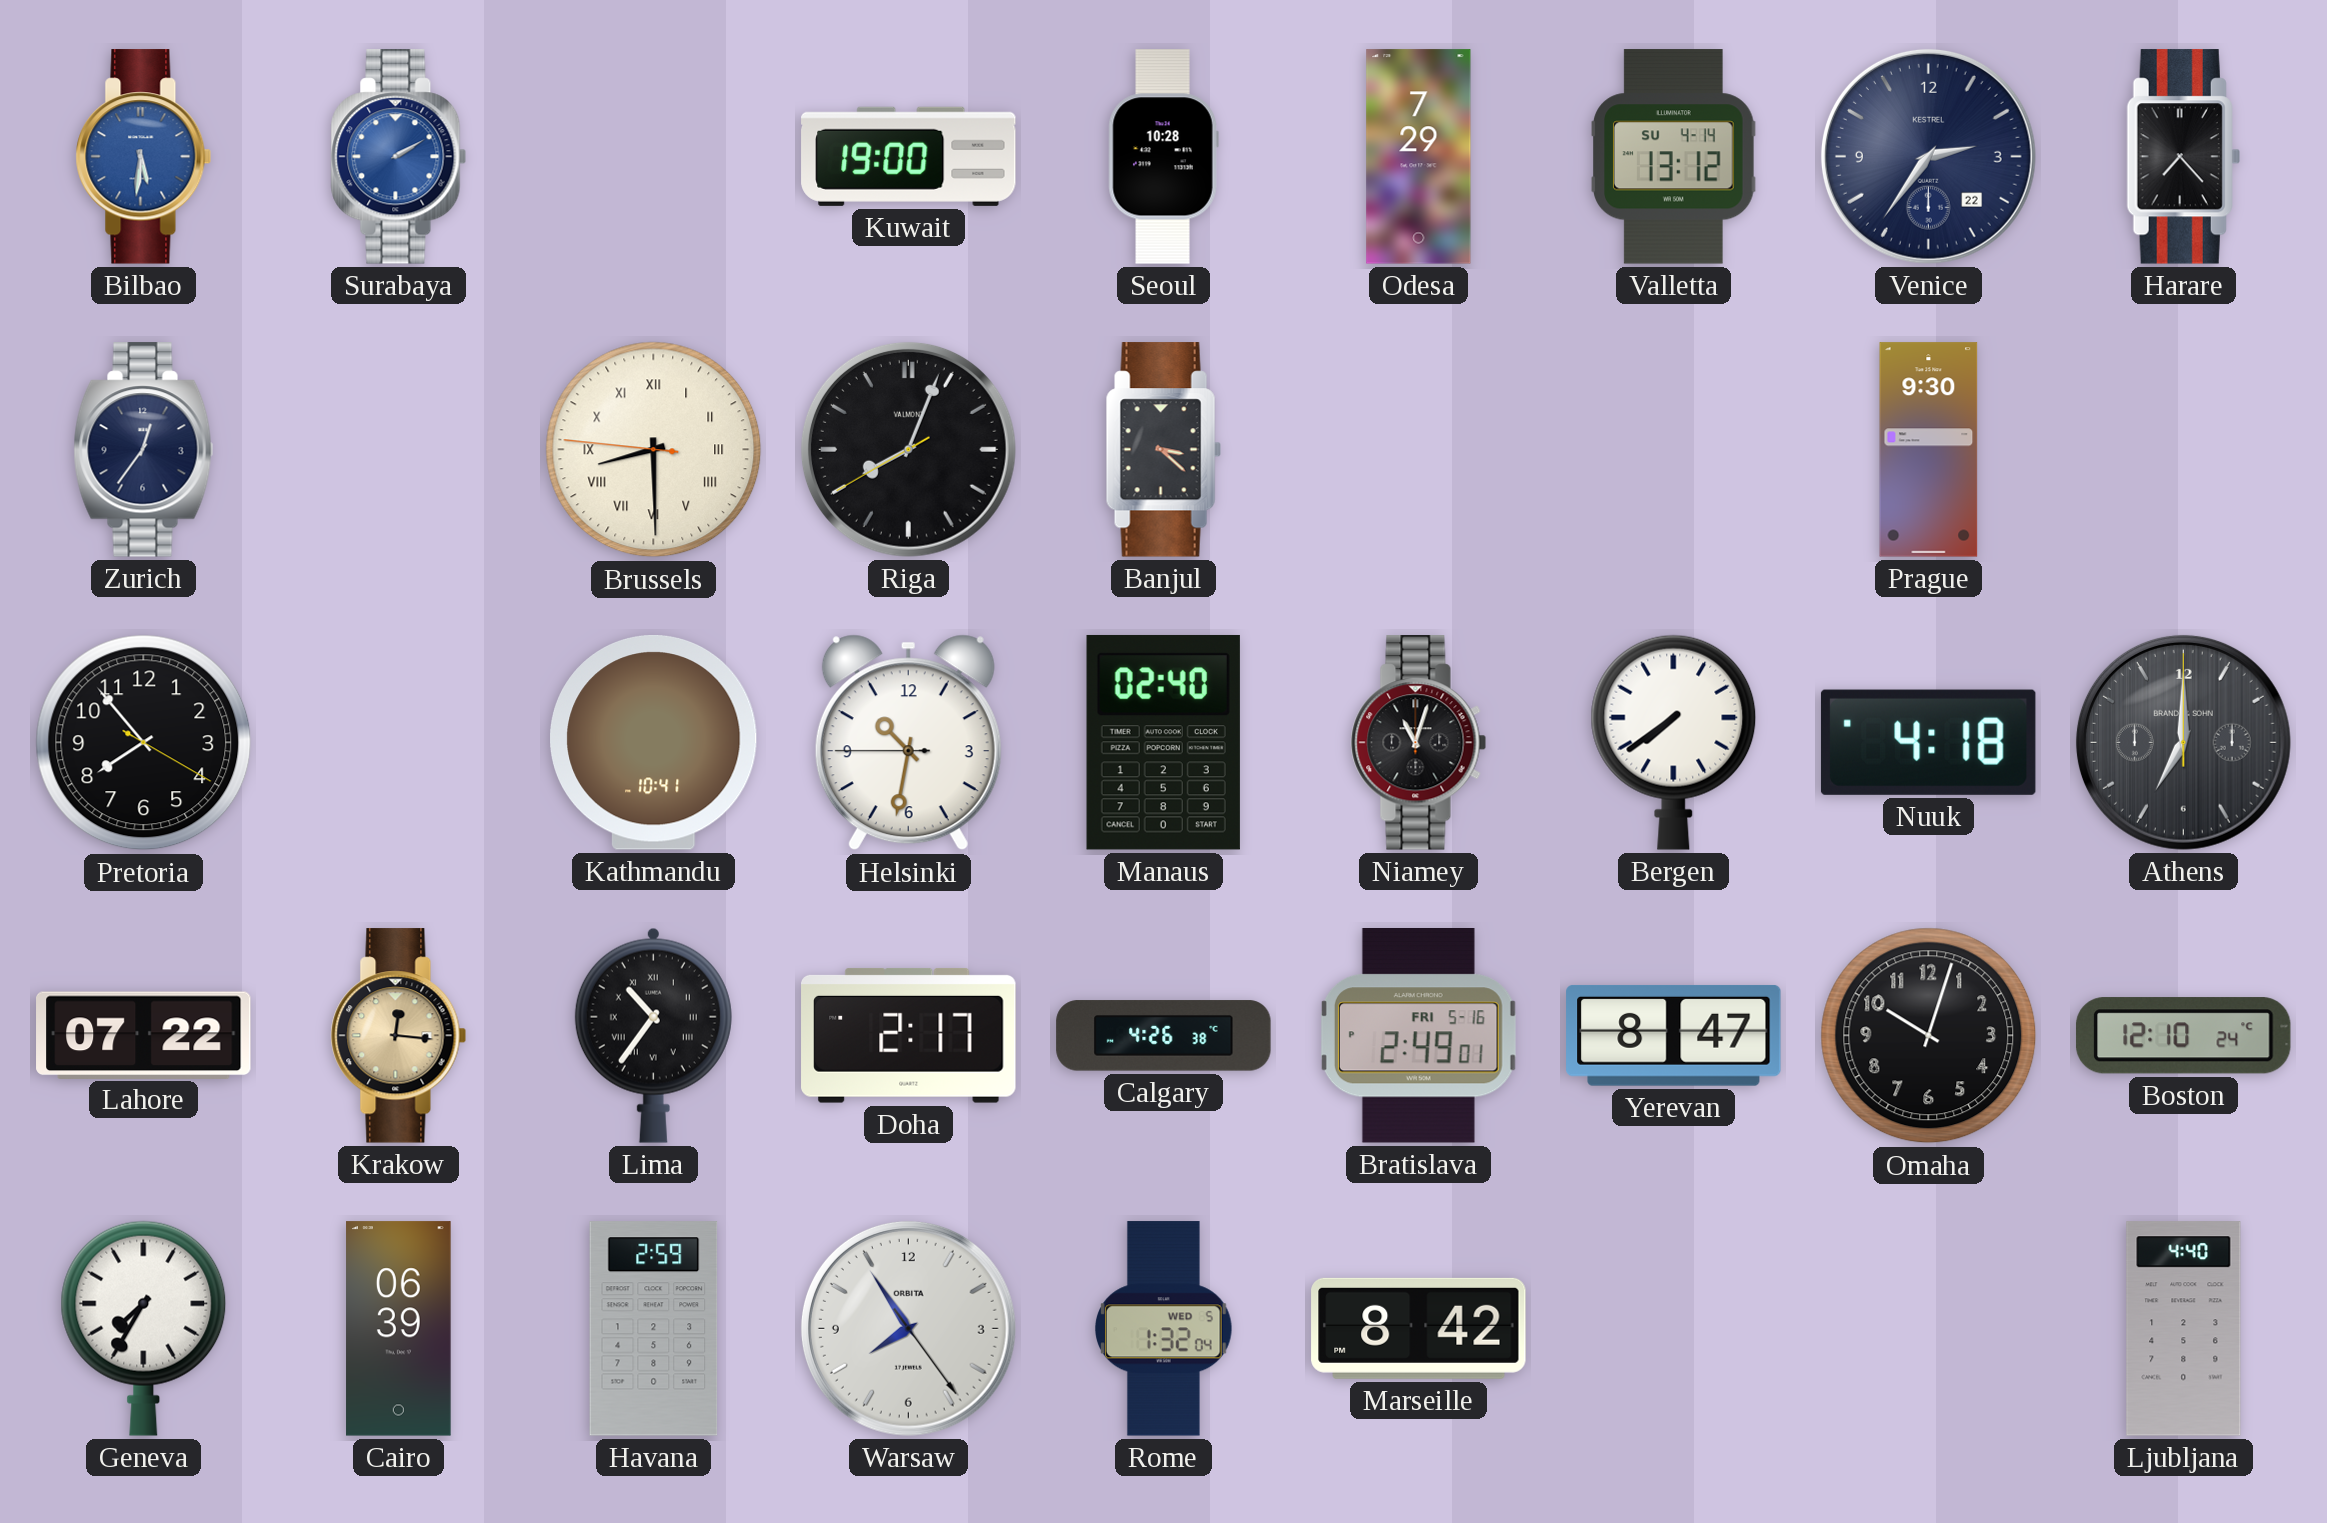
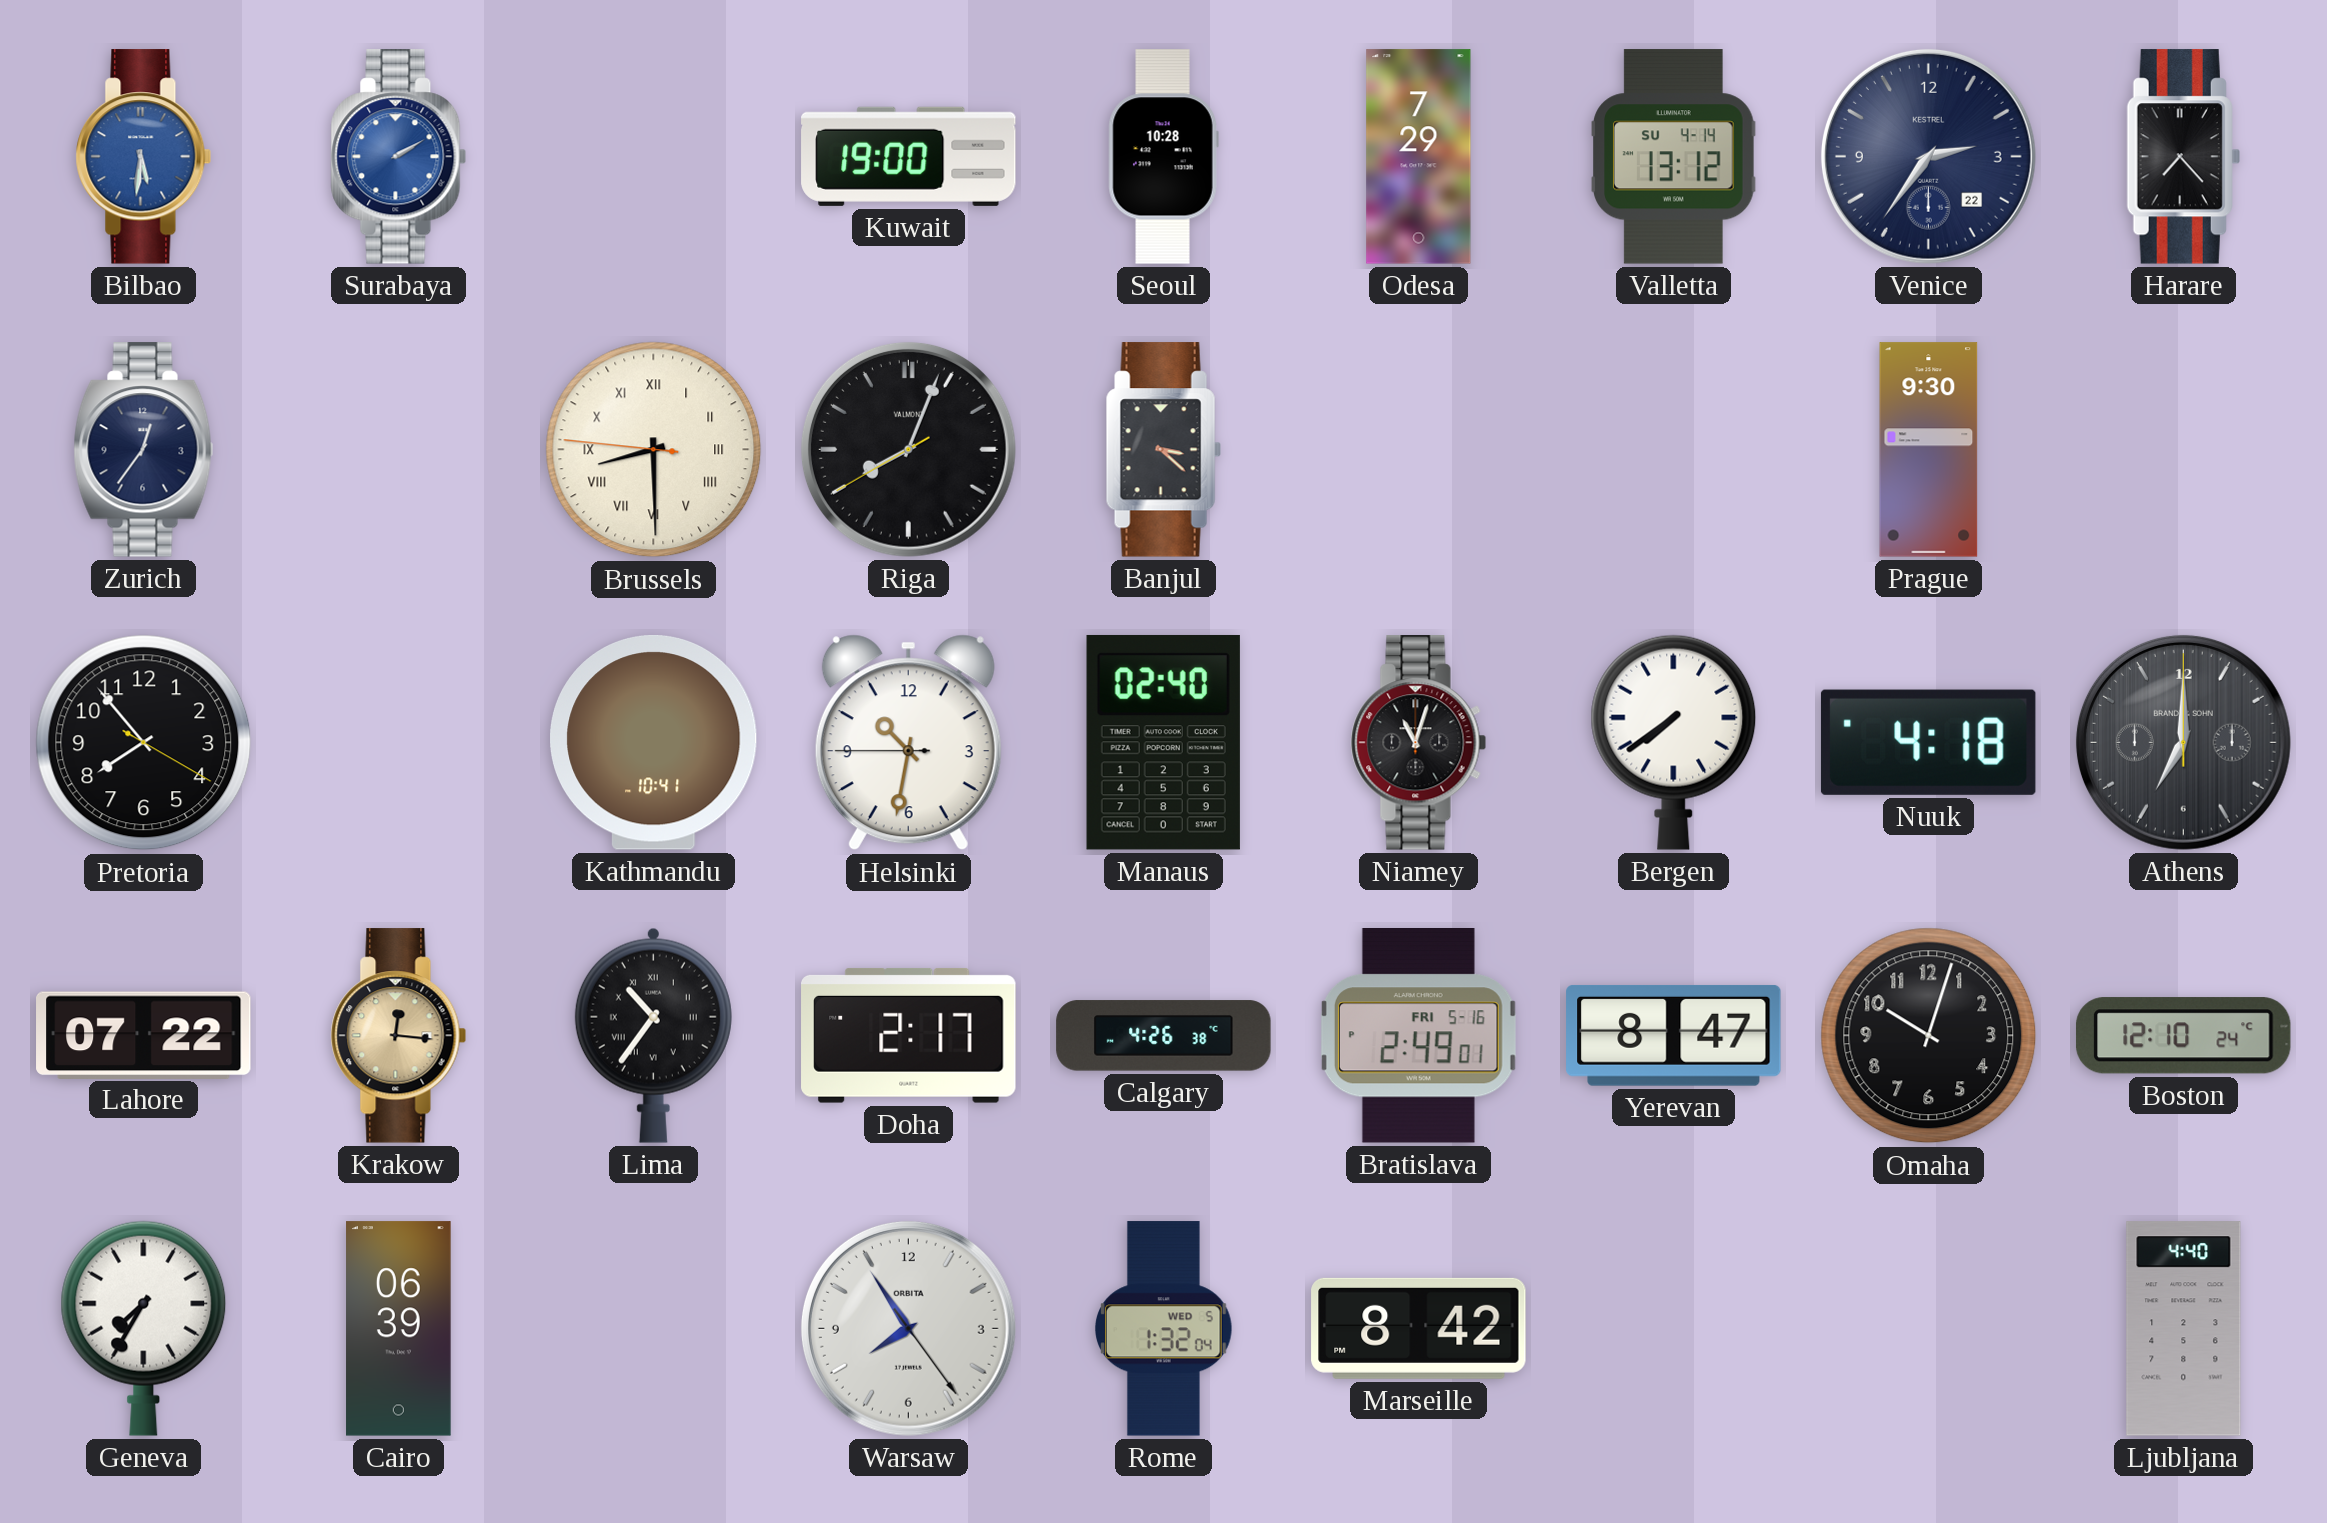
Havana: 2:59 -> none (654, 1329)
